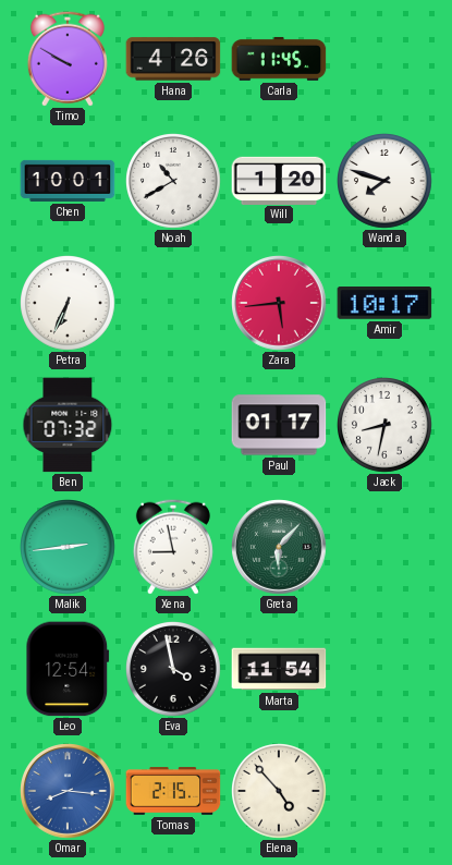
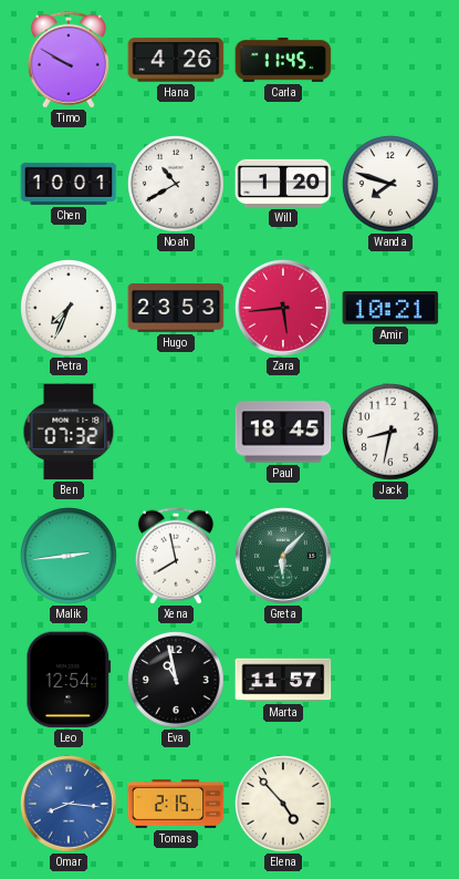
Petra: 6:34 -> 7:34 (70, 309)
Hugo: none -> 23:53 (176, 308)
Amir: 10:17 -> 10:21 (390, 308)
Paul: 01:17 -> 18:45 (283, 432)
Xena: 8:58 -> 7:58 (176, 556)
Eva: 3:58 -> 10:58 (177, 681)
Marta: 11:54 -> 11:57 (283, 680)
